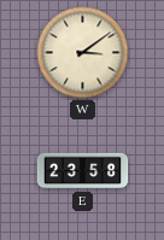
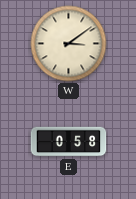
E: 23:58 -> 0:58 (69, 142)
